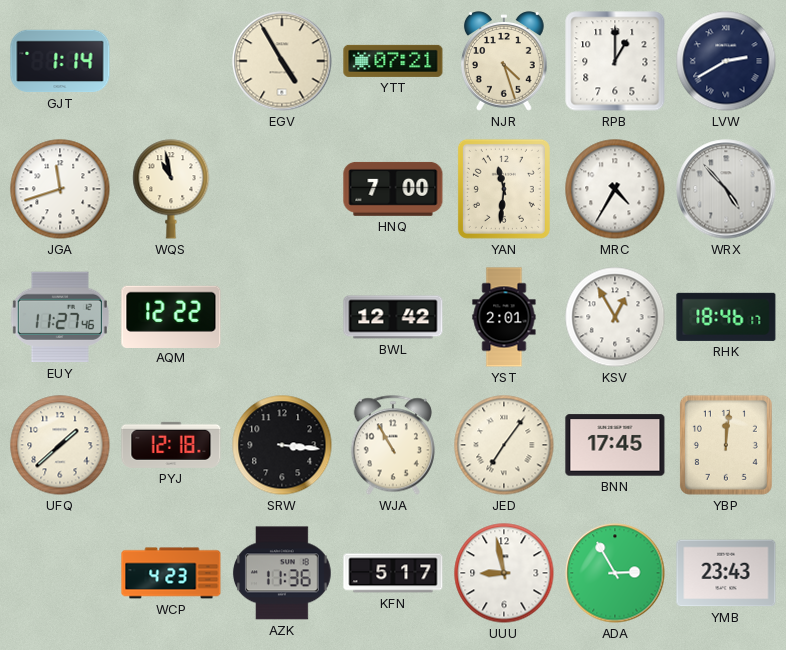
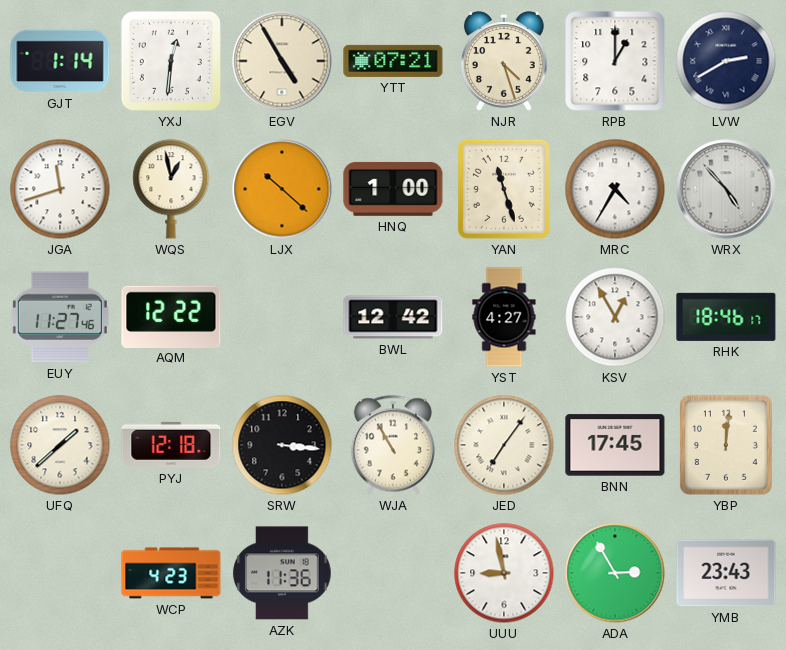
YXJ: none -> 12:31 (171, 61)
WQS: 10:58 -> 12:58 (171, 189)
LJX: none -> 10:22 (282, 189)
HNQ: 7:00 -> 1:00 (393, 189)
YAN: 11:31 -> 11:27 (504, 189)
YST: 2:01 -> 4:27 (504, 317)
KFN: 5:17 -> none (393, 573)
